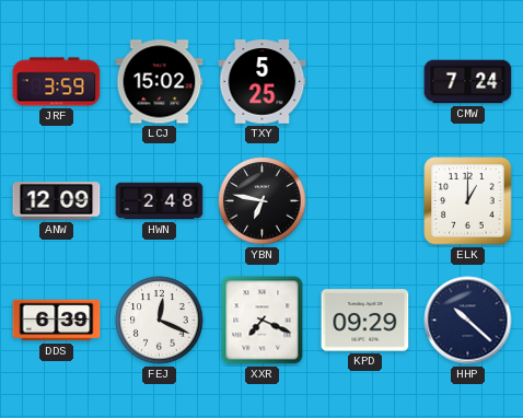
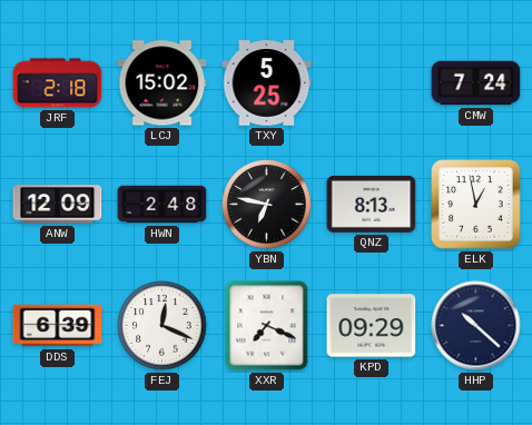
JRF: 3:59 -> 2:18 (58, 83)
QNZ: none -> 8:13 (372, 204)
ELK: 1:00 -> 12:58 (476, 205)
